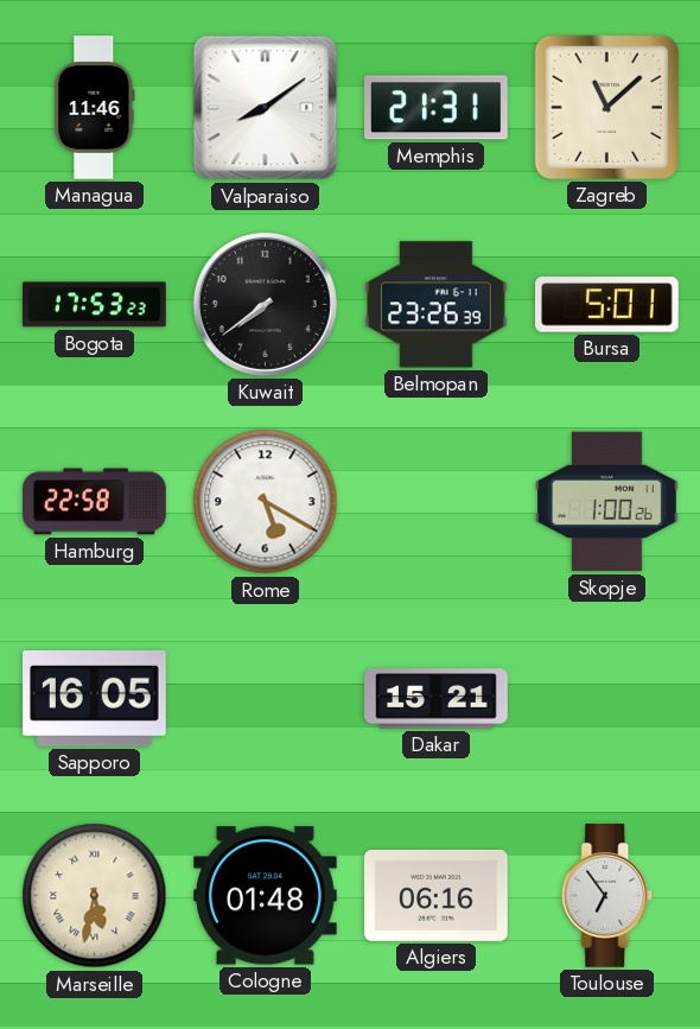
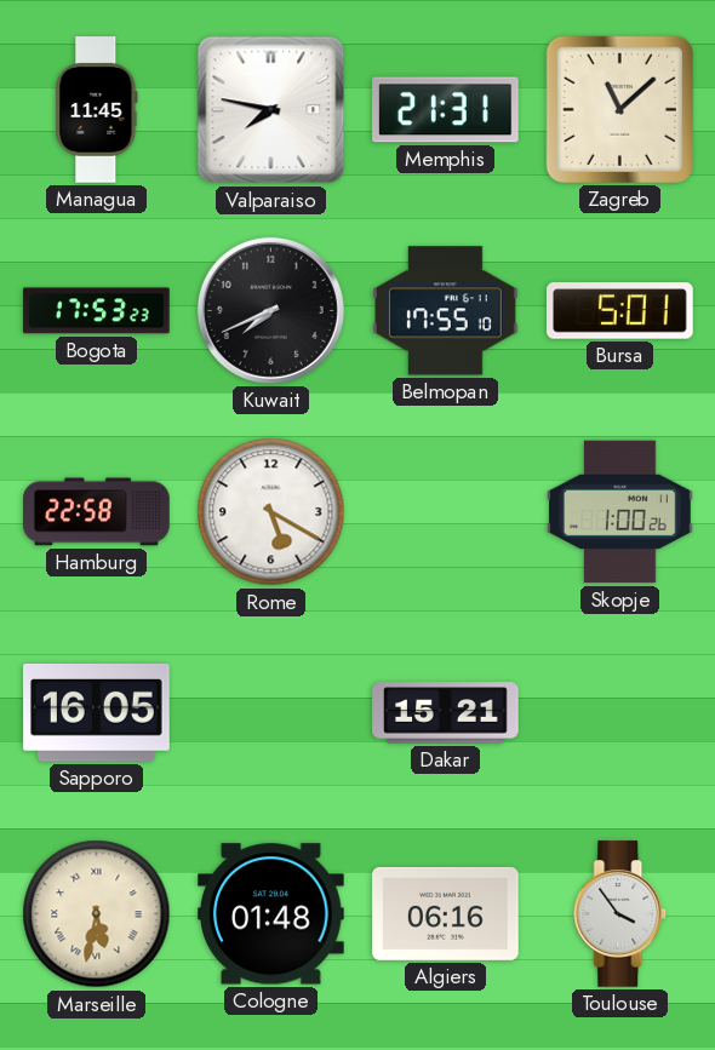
Managua: 11:46 -> 11:45 (97, 110)
Valparaiso: 8:09 -> 7:47 (271, 110)
Kuwait: 7:39 -> 7:41 (270, 310)
Belmopan: 23:26 -> 17:55 (446, 311)
Toulouse: 6:54 -> 3:54 (620, 914)
